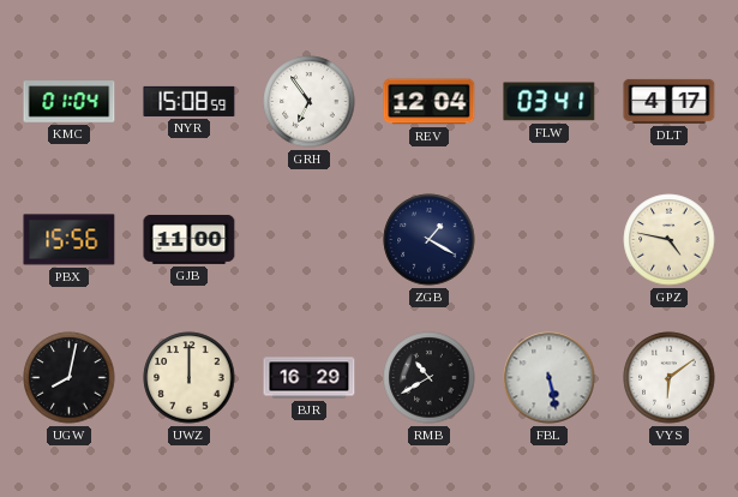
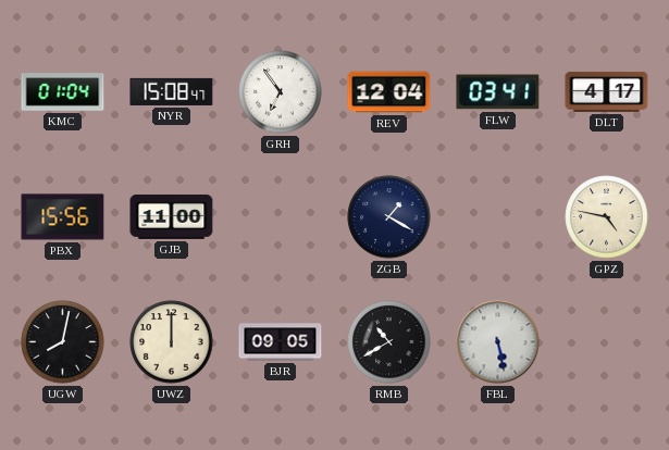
NYR: 15:08:59 -> 15:08:47 (172, 91)
BJR: 16:29 -> 09:05 (281, 342)
VYS: 6:09 -> none (670, 378)
